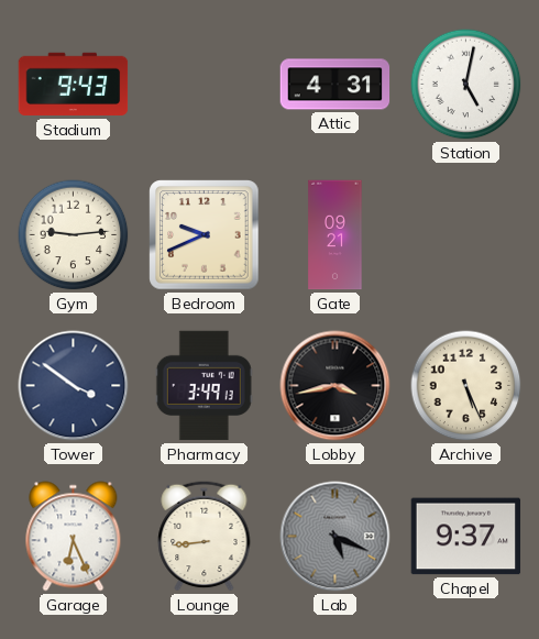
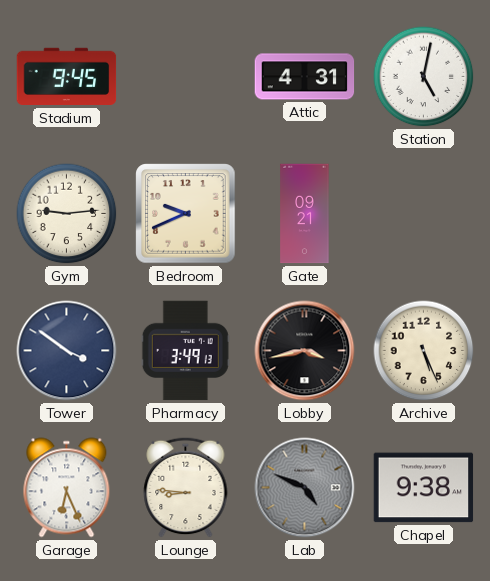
Stadium: 9:43 -> 9:45 (67, 77)
Lounge: 8:44 -> 8:46 (186, 487)
Lab: 5:19 -> 4:49 (305, 488)
Chapel: 9:37 -> 9:38 (424, 488)
